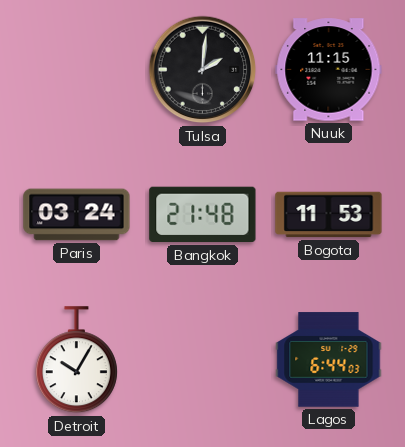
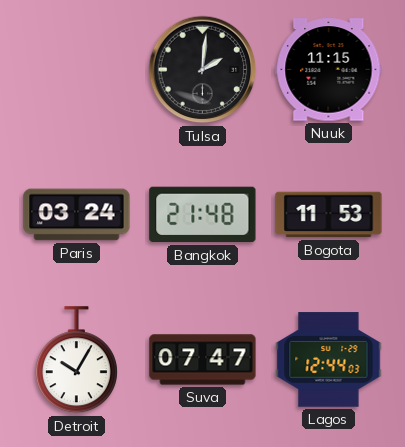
Suva: none -> 07:47 (203, 360)
Lagos: 6:44 -> 12:44 (329, 360)
